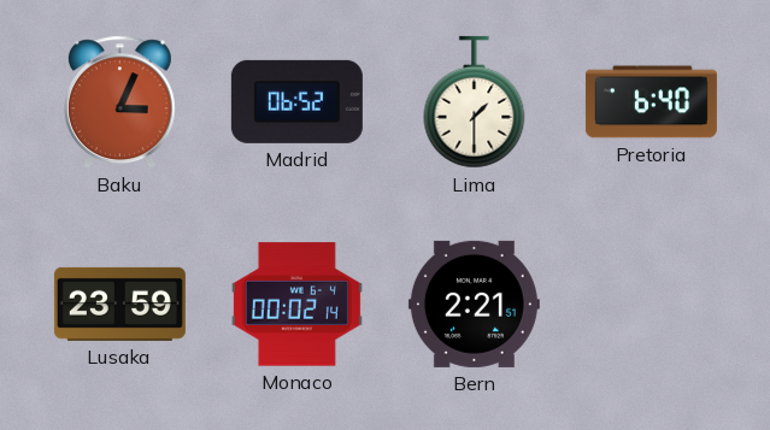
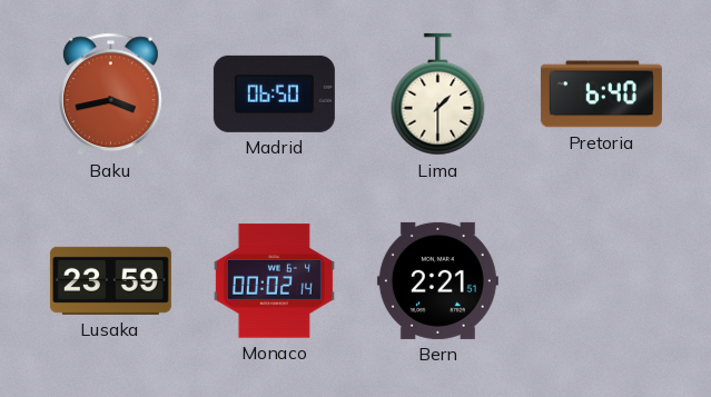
Baku: 3:04 -> 3:43 (110, 95)
Madrid: 06:52 -> 06:50 (274, 93)
